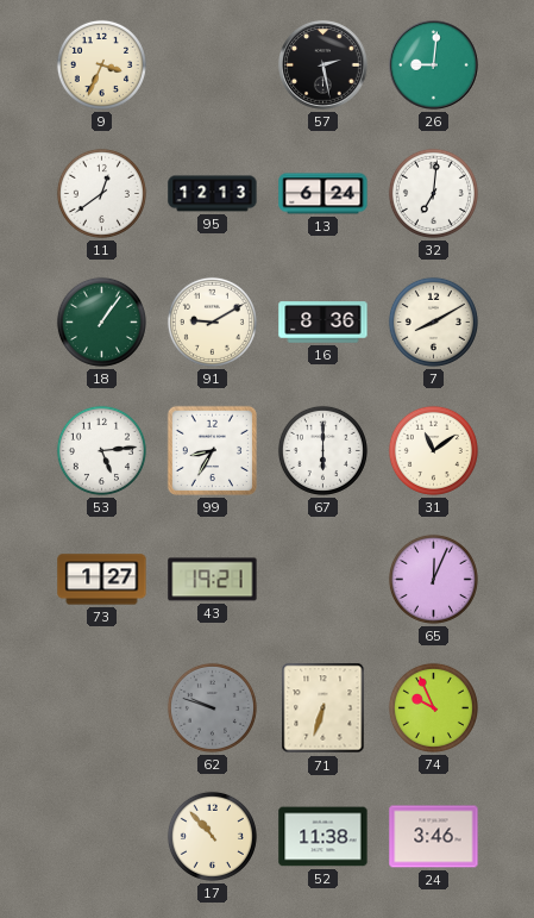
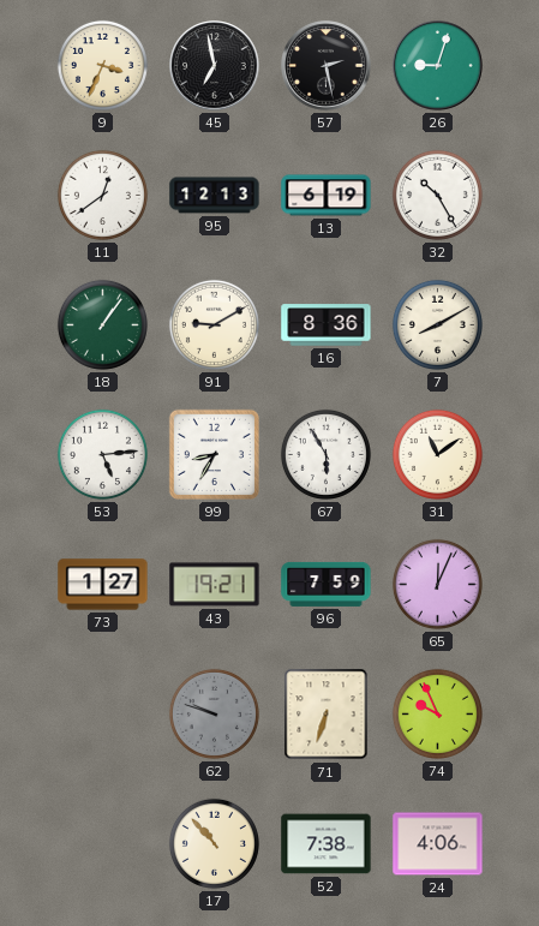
45: none -> 6:58 (215, 66)
26: 9:01 -> 9:03 (438, 66)
13: 6:24 -> 6:19 (327, 196)
32: 7:01 -> 10:25 (437, 195)
67: 6:00 -> 5:55 (325, 454)
96: none -> 7:59 (327, 584)
52: 11:38 -> 7:38 (327, 844)
24: 3:46 -> 4:06 (438, 844)
